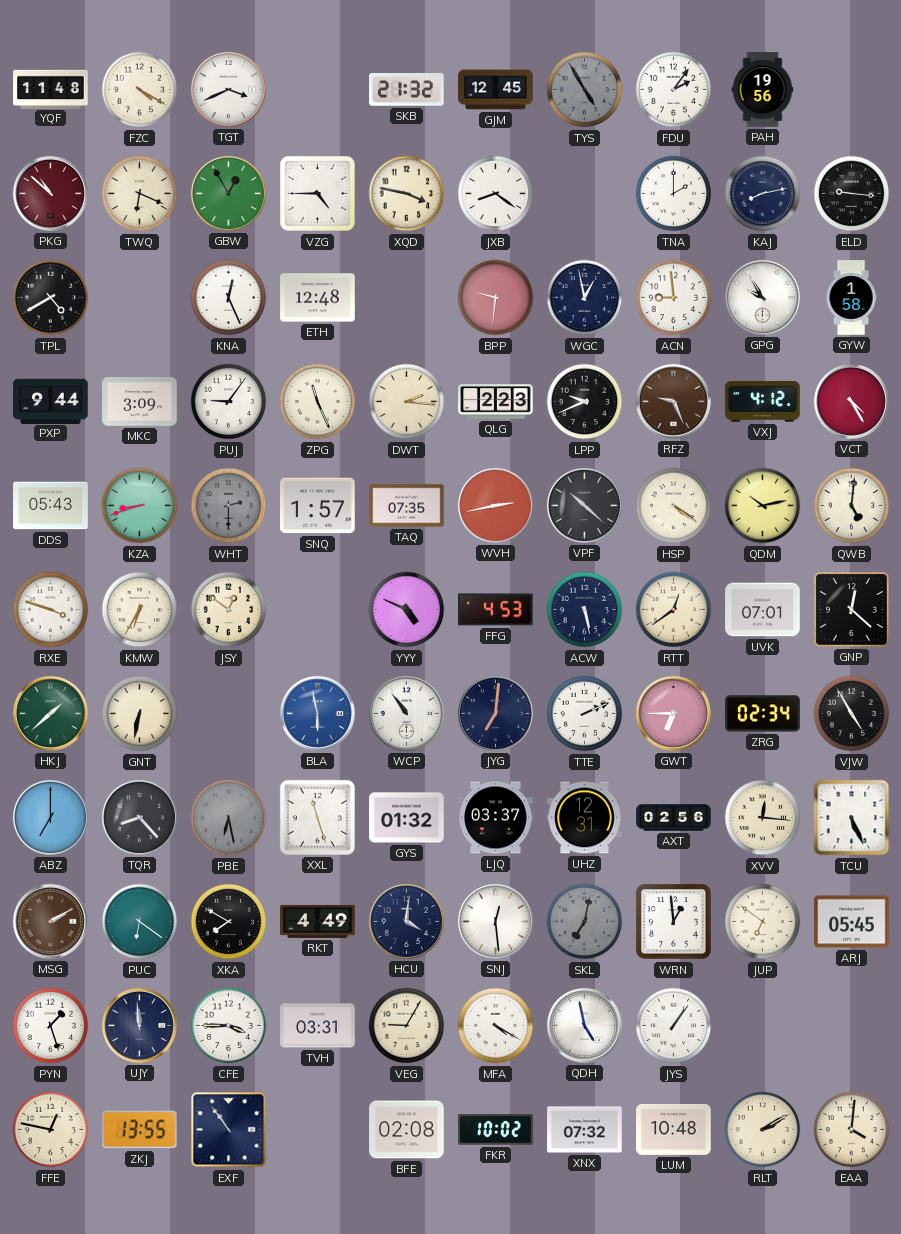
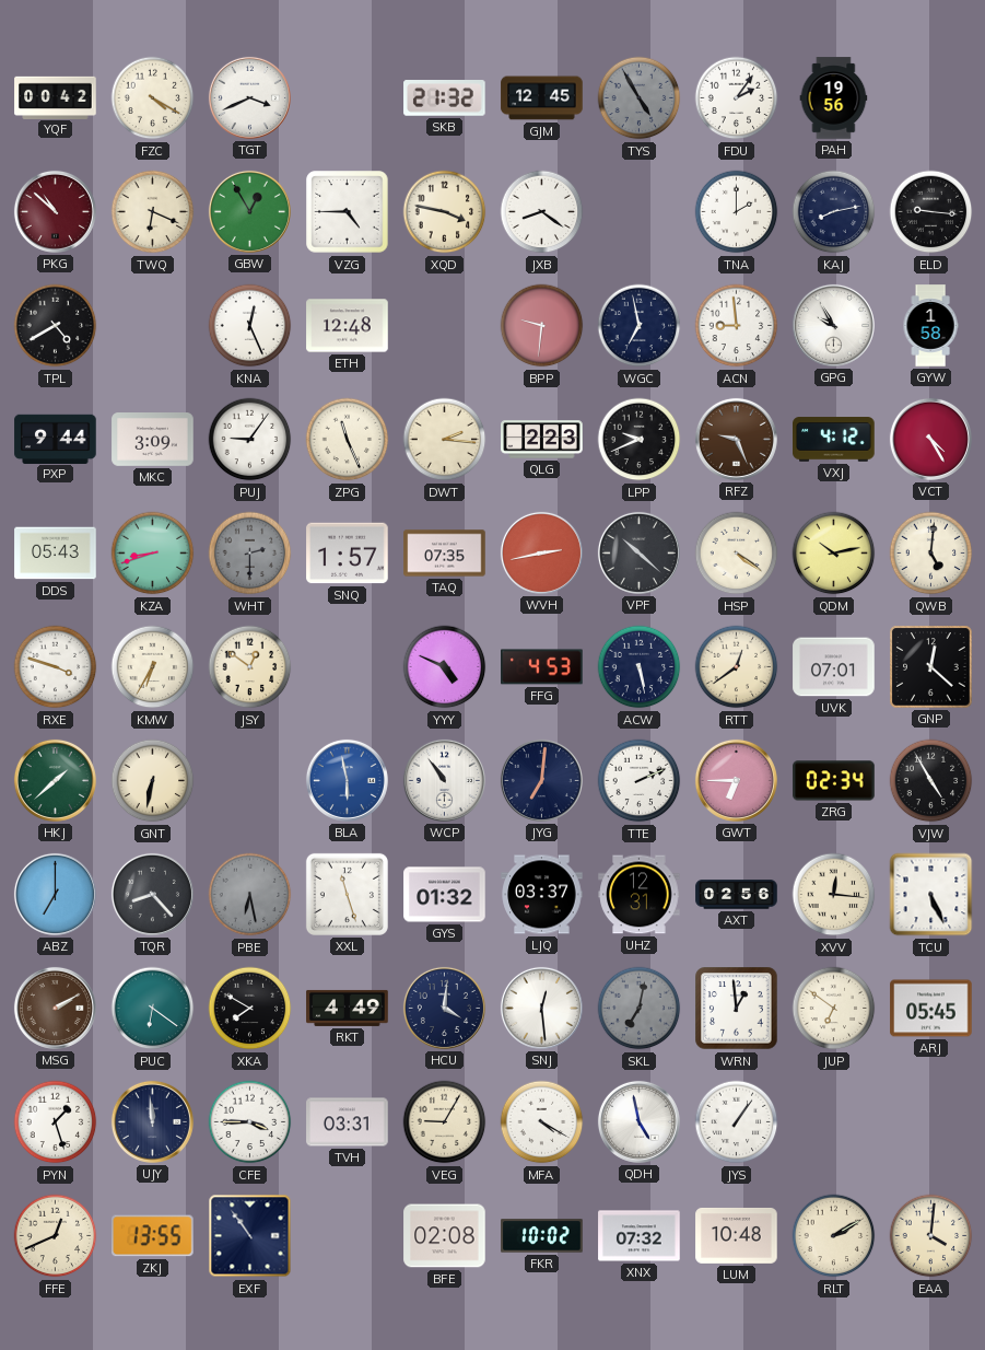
YQF: 11:48 -> 00:42 (56, 97)
WGC: 12:58 -> 6:58 (640, 326)
FFE: 12:47 -> 12:41 (56, 1236)
